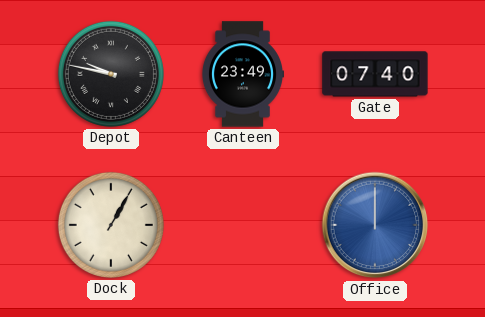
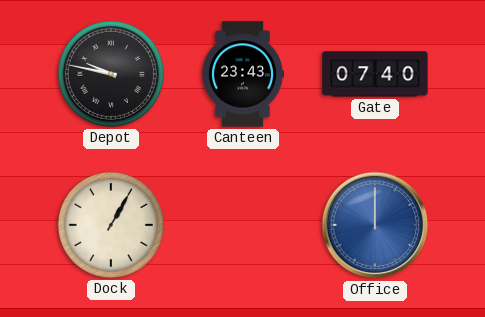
Canteen: 23:49 -> 23:43 (242, 74)
